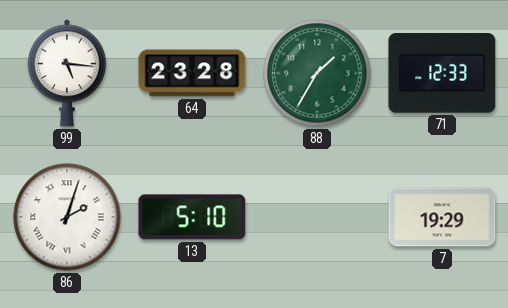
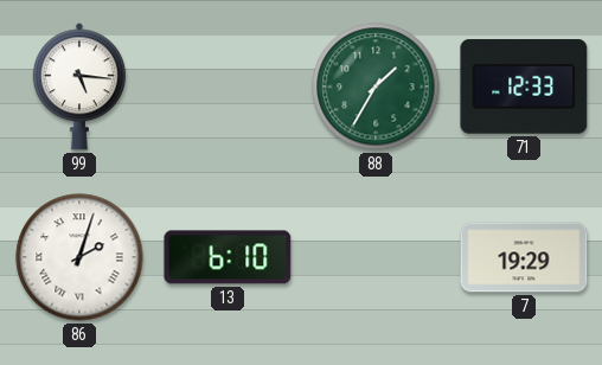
64: 23:28 -> none (192, 73)
13: 5:10 -> 6:10 (228, 257)
